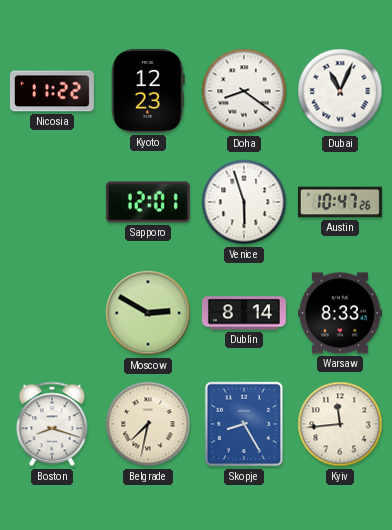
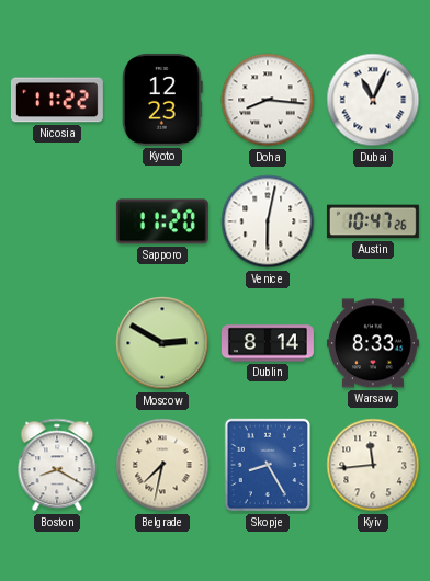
Doha: 8:21 -> 8:16 (268, 100)
Sapporo: 12:01 -> 11:20 (162, 221)
Venice: 5:57 -> 6:02 (268, 221)
Boston: 8:18 -> 8:20 (57, 465)
